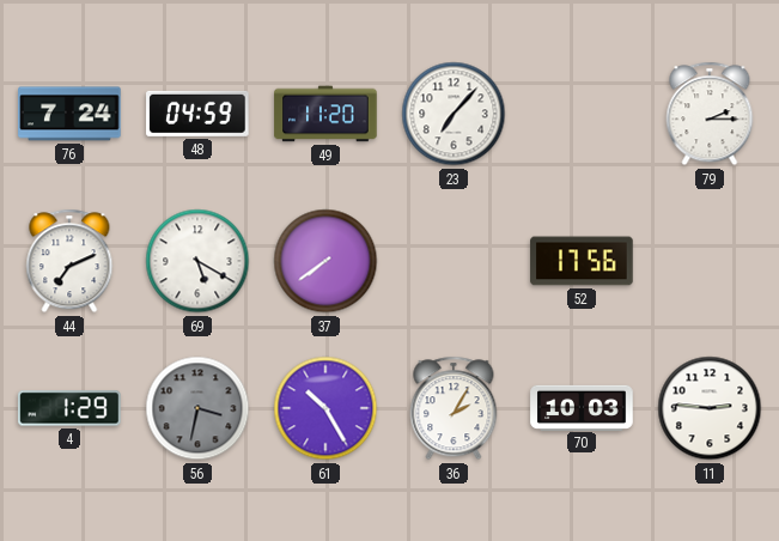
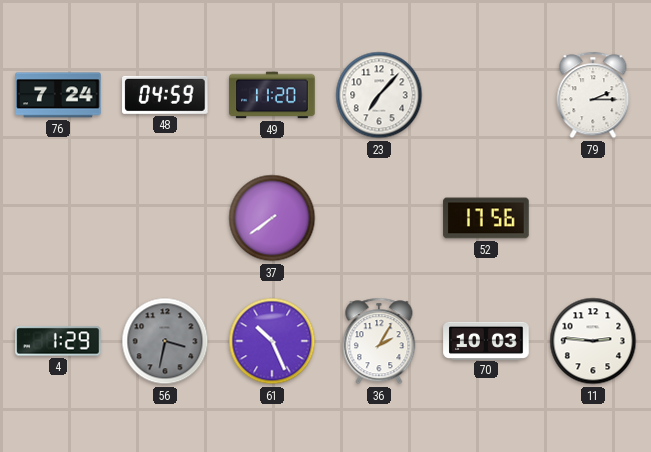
44: 7:11 -> none (69, 261)
69: 5:20 -> none (197, 261)
61: 10:25 -> 10:26 (272, 341)
